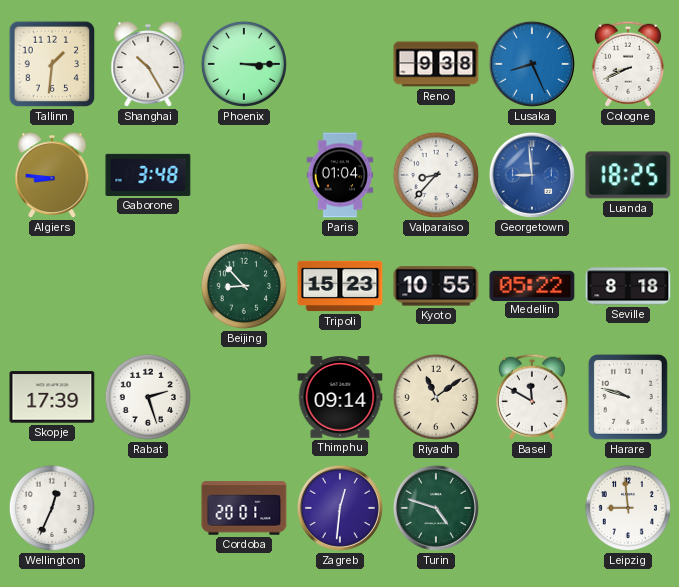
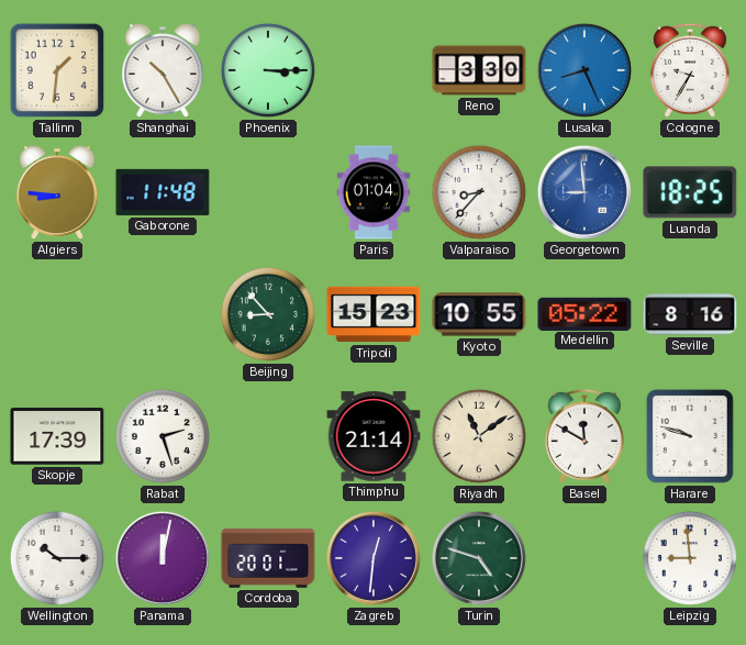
Reno: 9:38 -> 3:30 (479, 70)
Cologne: 8:41 -> 9:35 (690, 70)
Gaborone: 3:48 -> 11:48 (163, 192)
Seville: 8:18 -> 8:16 (690, 314)
Thimphu: 09:14 -> 21:14 (374, 436)
Wellington: 12:34 -> 10:15 (57, 558)
Panama: none -> 12:02 (163, 558)
